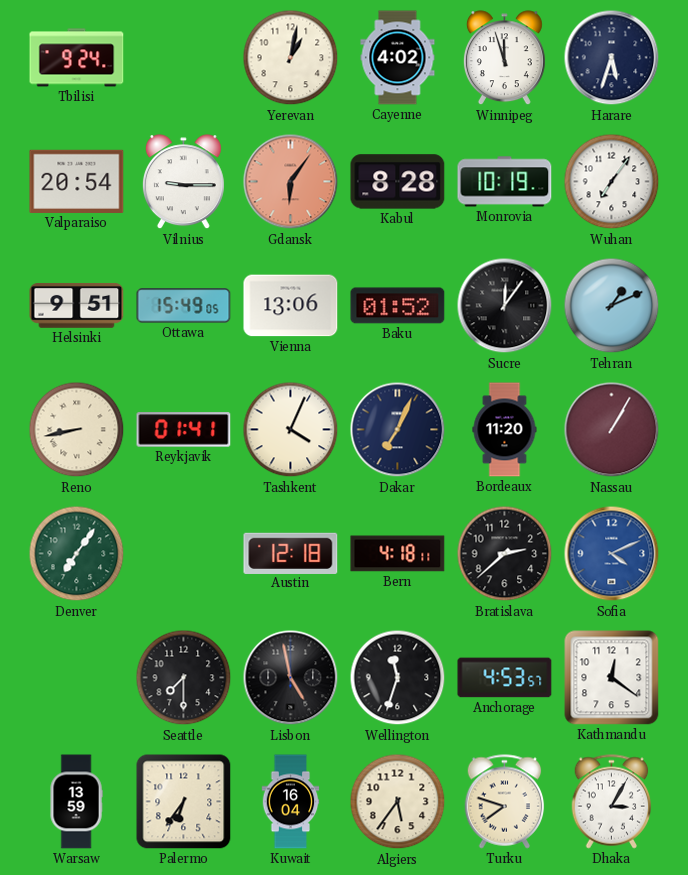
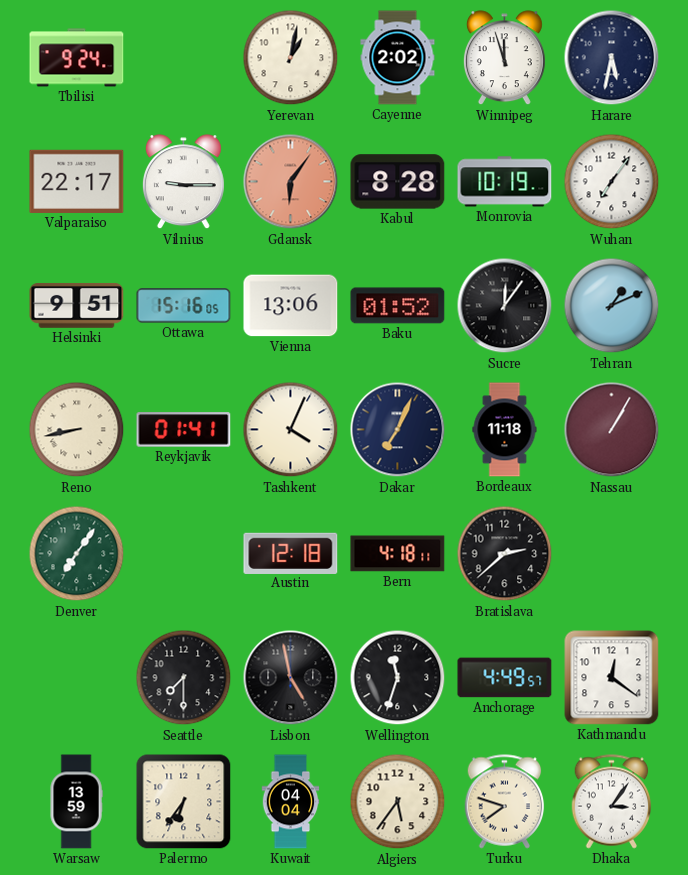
Cayenne: 4:02 -> 2:02 (398, 58)
Harare: 5:33 -> 5:32 (612, 58)
Valparaiso: 20:54 -> 22:17 (77, 181)
Ottawa: 15:49 -> 15:16 (184, 306)
Bordeaux: 11:20 -> 11:18 (505, 430)
Sofia: 4:11 -> none (612, 554)
Anchorage: 4:53 -> 4:49 (505, 678)
Kuwait: 16:04 -> 04:04 (291, 802)
Dhaka: 3:05 -> 3:06 (612, 802)
